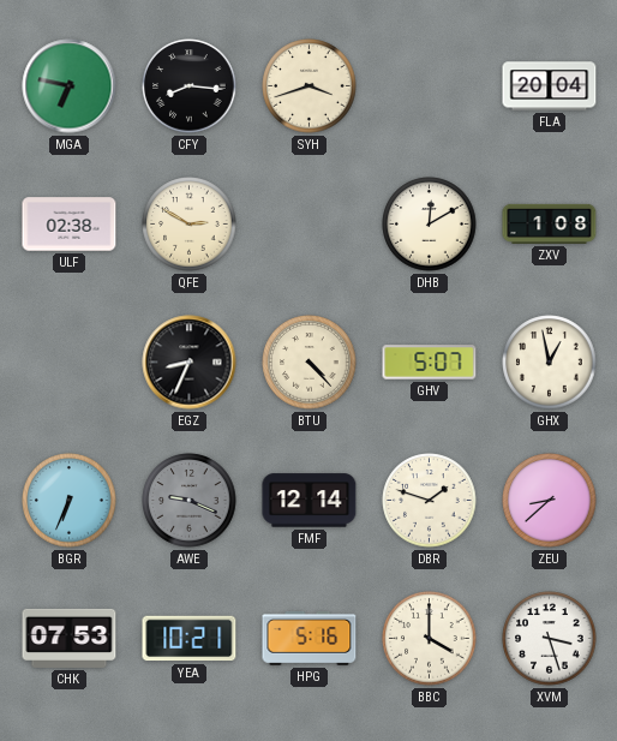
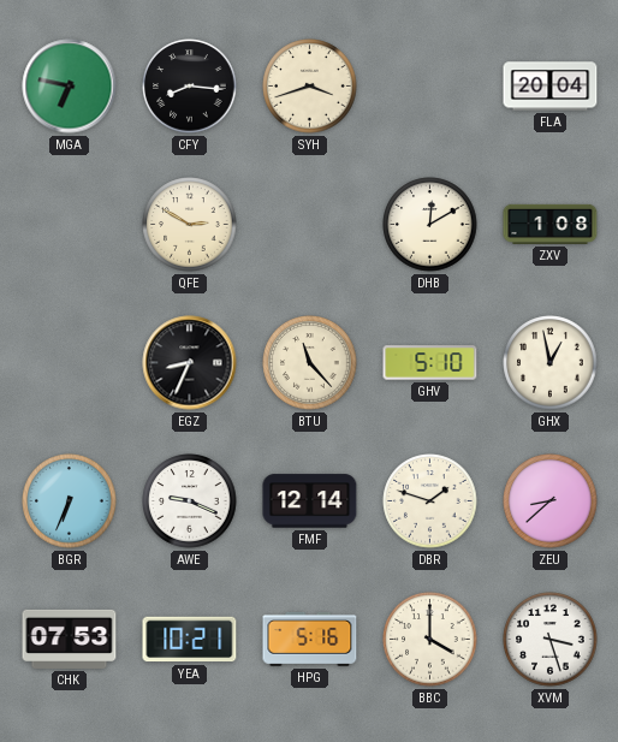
ULF: 02:38 -> none (70, 225)
BTU: 4:23 -> 11:23 (310, 363)
GHV: 5:07 -> 5:10 (430, 363)
AWE dial: grey -> white (190, 501)
